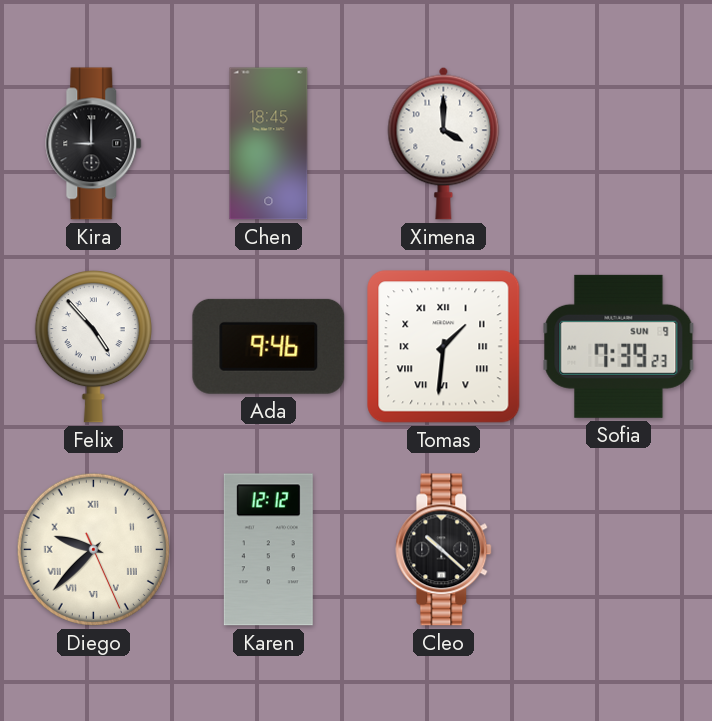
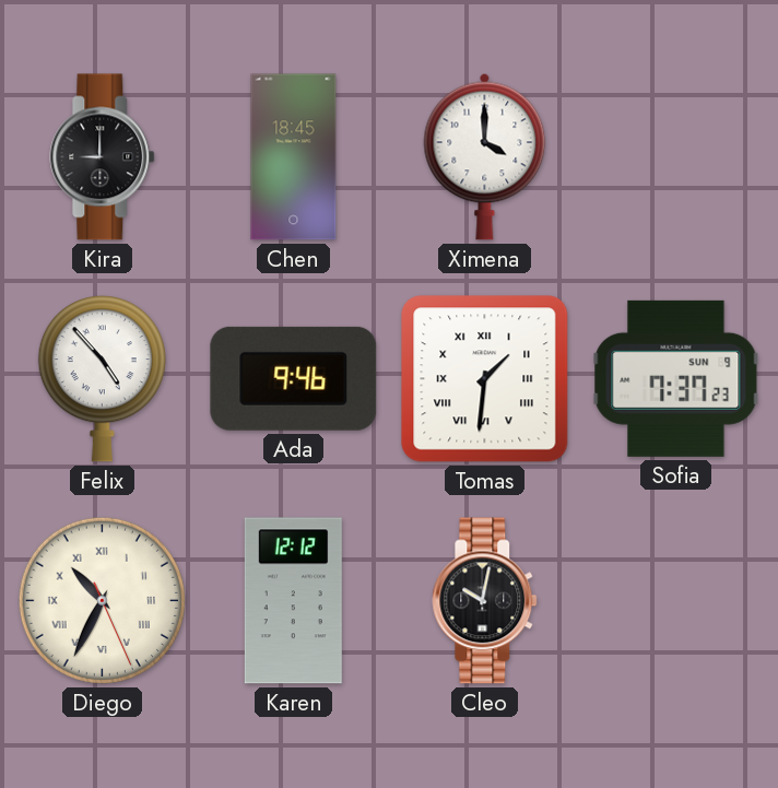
Sofia: 7:39 -> 7:37 (676, 378)
Diego: 9:37 -> 10:34 (102, 600)
Cleo: 10:22 -> 10:02 (485, 601)
